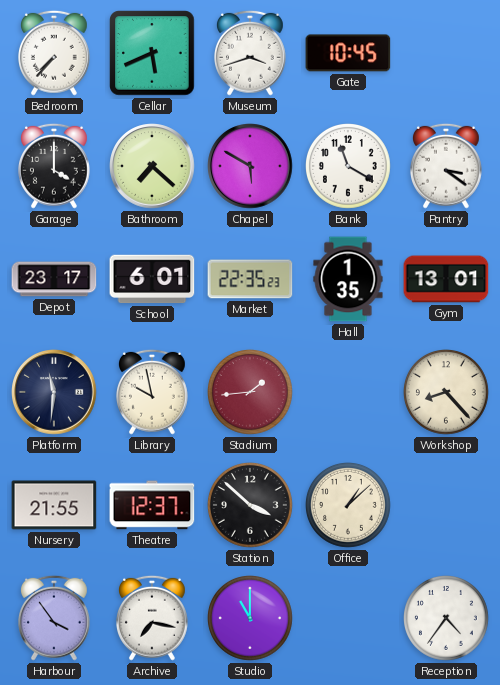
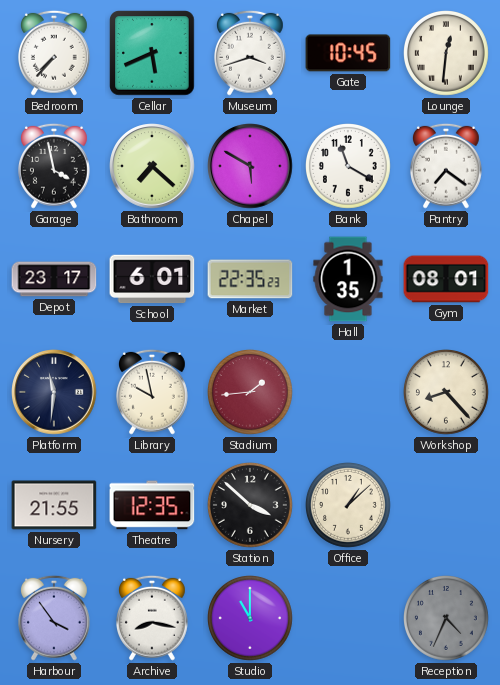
Lounge: none -> 12:31 (447, 54)
Garage: 4:00 -> 3:58 (55, 166)
Pantry: 3:21 -> 7:21 (447, 166)
Gym: 13:01 -> 08:01 (446, 279)
Theatre: 12:37 -> 12:35 (152, 505)
Archive: 7:17 -> 8:17 (153, 618)
Reception: 4:36 -> 4:34 (447, 619)
Reception dial: white -> grey (447, 619)
